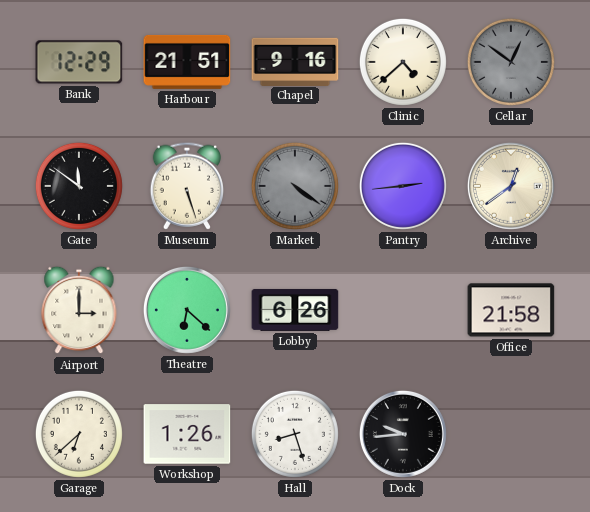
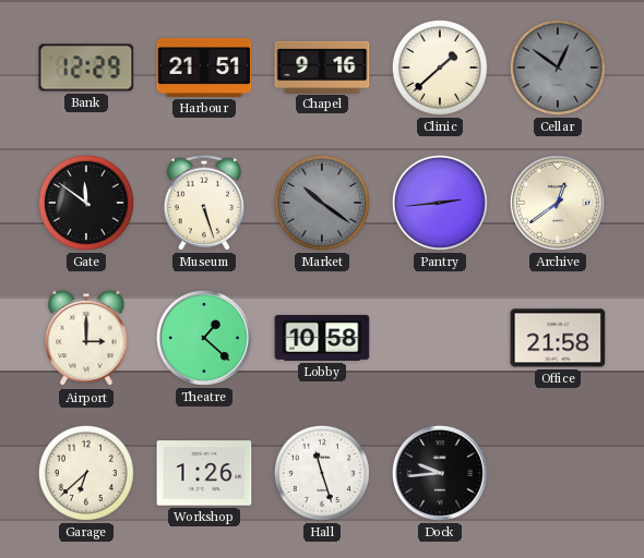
Clinic: 4:38 -> 1:38 (440, 68)
Market: 4:21 -> 10:21 (322, 203)
Theatre: 6:22 -> 1:22 (204, 338)
Lobby: 6:26 -> 10:58 (322, 338)
Hall: 8:27 -> 11:27 (322, 473)
